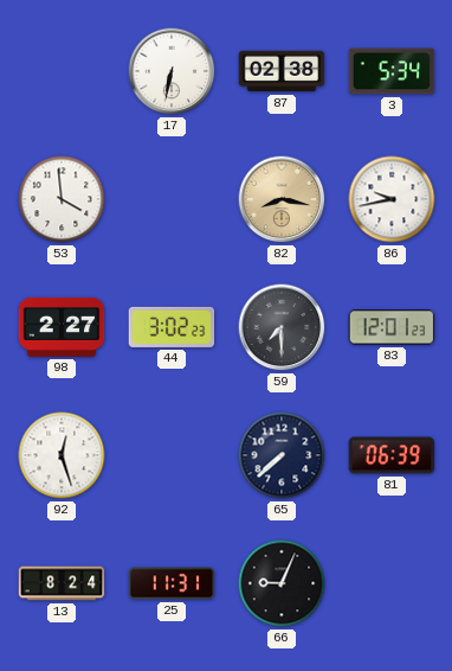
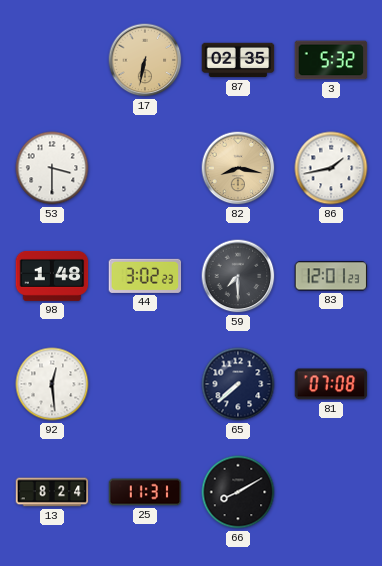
17 dial: white -> champagne (145, 60)
87: 02:38 -> 02:35 (238, 60)
3: 5:34 -> 5:32 (331, 60)
53: 3:59 -> 3:30 (52, 168)
86: 9:43 -> 1:43 (331, 168)
98: 2:27 -> 1:48 (52, 276)
92: 12:27 -> 12:29 (52, 384)
81: 06:39 -> 07:08 (331, 384)
66: 9:04 -> 8:10 (238, 492)
